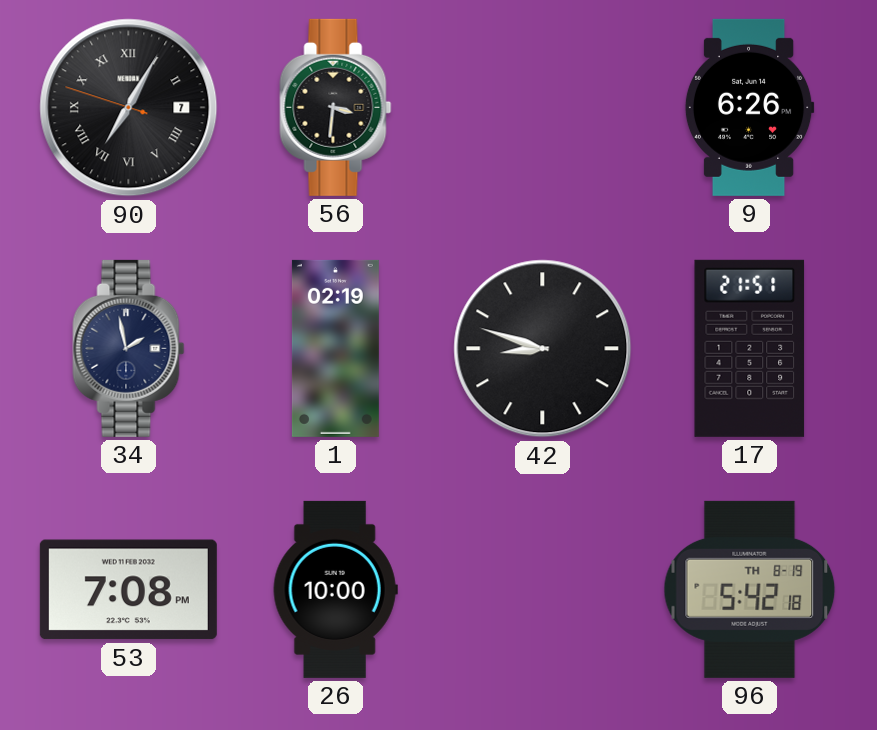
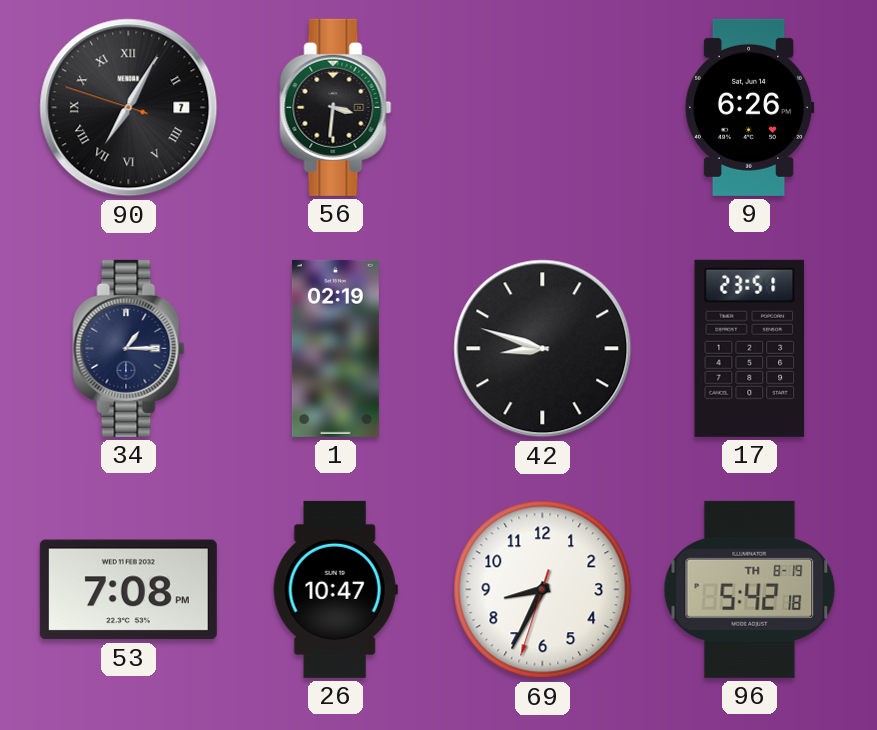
34: 1:58 -> 1:15 (129, 348)
17: 21:51 -> 23:51 (750, 348)
26: 10:00 -> 10:47 (335, 589)
69: none -> 8:34 (543, 590)
